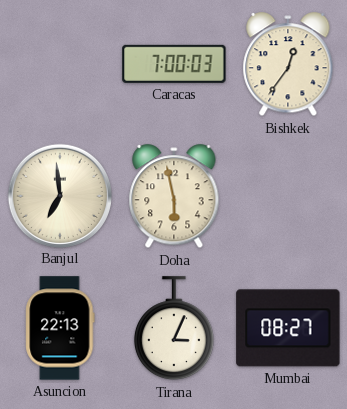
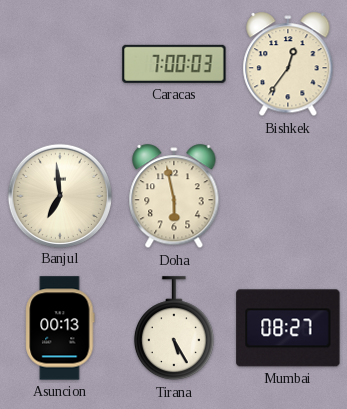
Asuncion: 22:13 -> 00:13 (60, 328)
Tirana: 3:04 -> 5:25 (174, 329)
